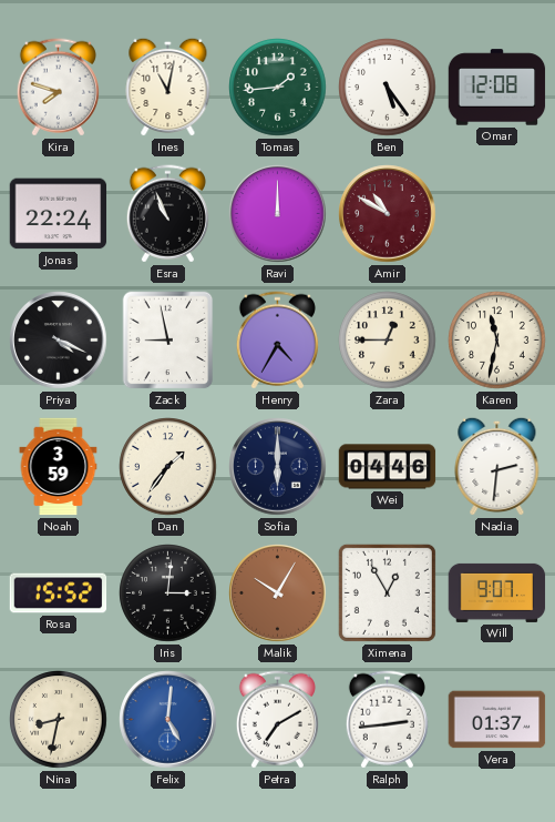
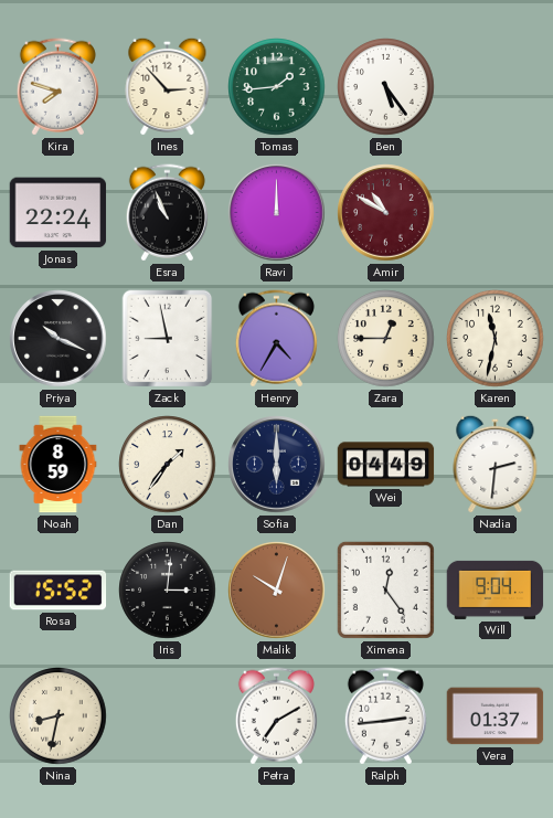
Ines: 11:02 -> 2:53 (168, 86)
Omar: 12:08 -> none (497, 88)
Priya: 4:19 -> 10:19 (59, 339)
Noah: 3:59 -> 8:59 (59, 465)
Wei: 04:46 -> 04:49 (386, 465)
Malik: 10:05 -> 10:03 (277, 591)
Ximena: 12:55 -> 12:24 (385, 589)
Will: 9:07 -> 9:04 (496, 589)
Felix: 5:01 -> none (168, 720)
